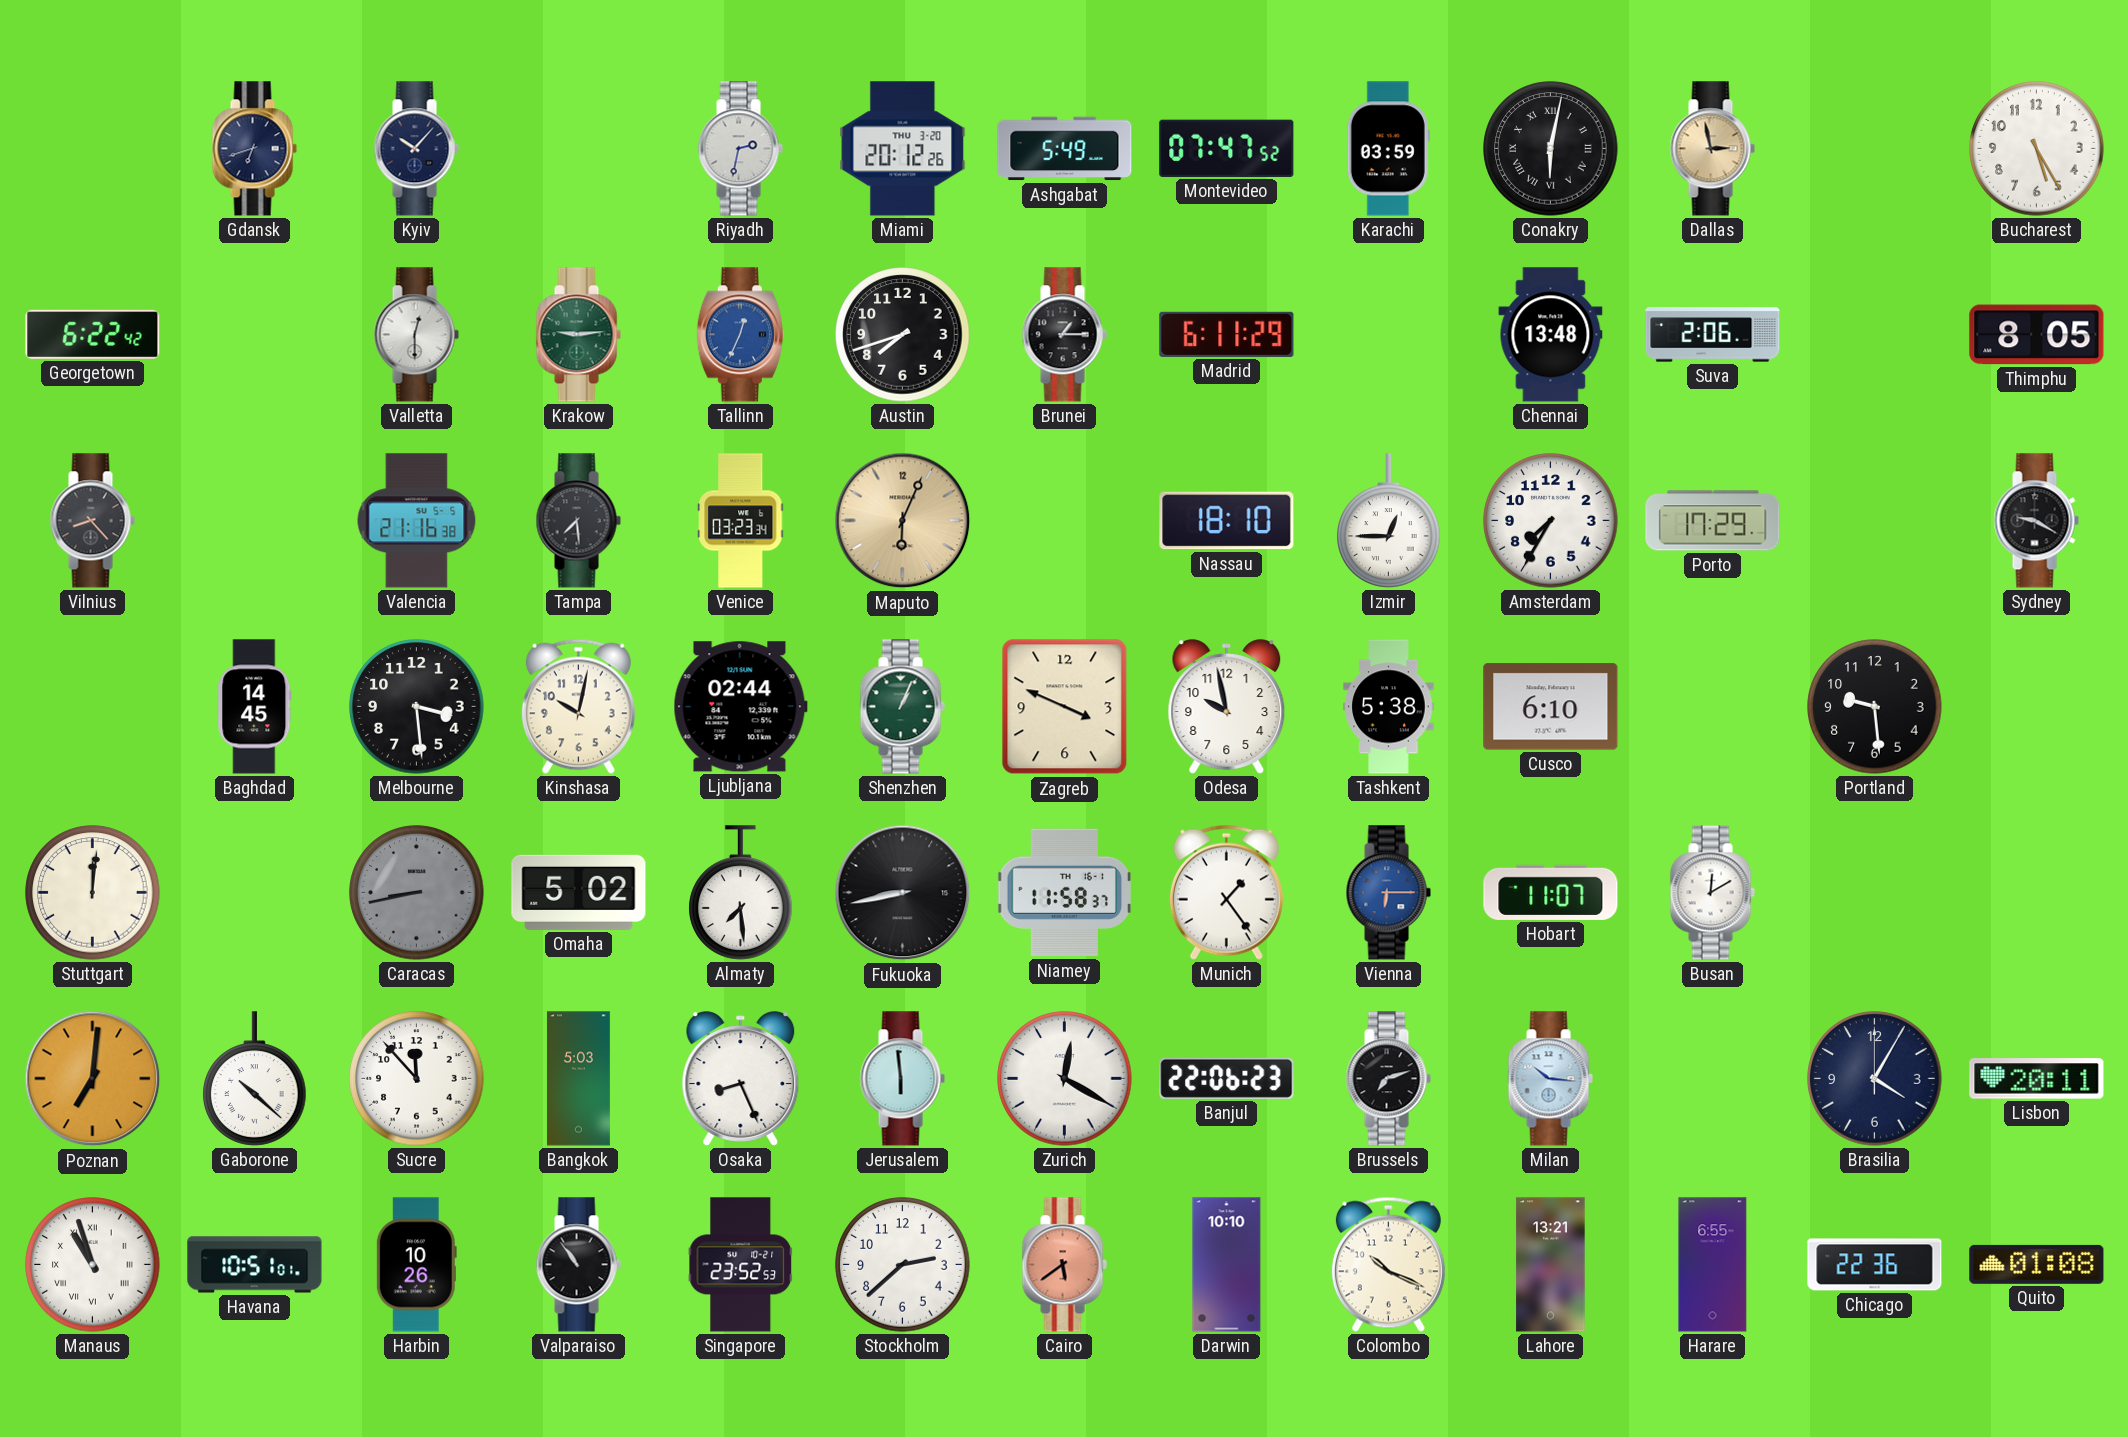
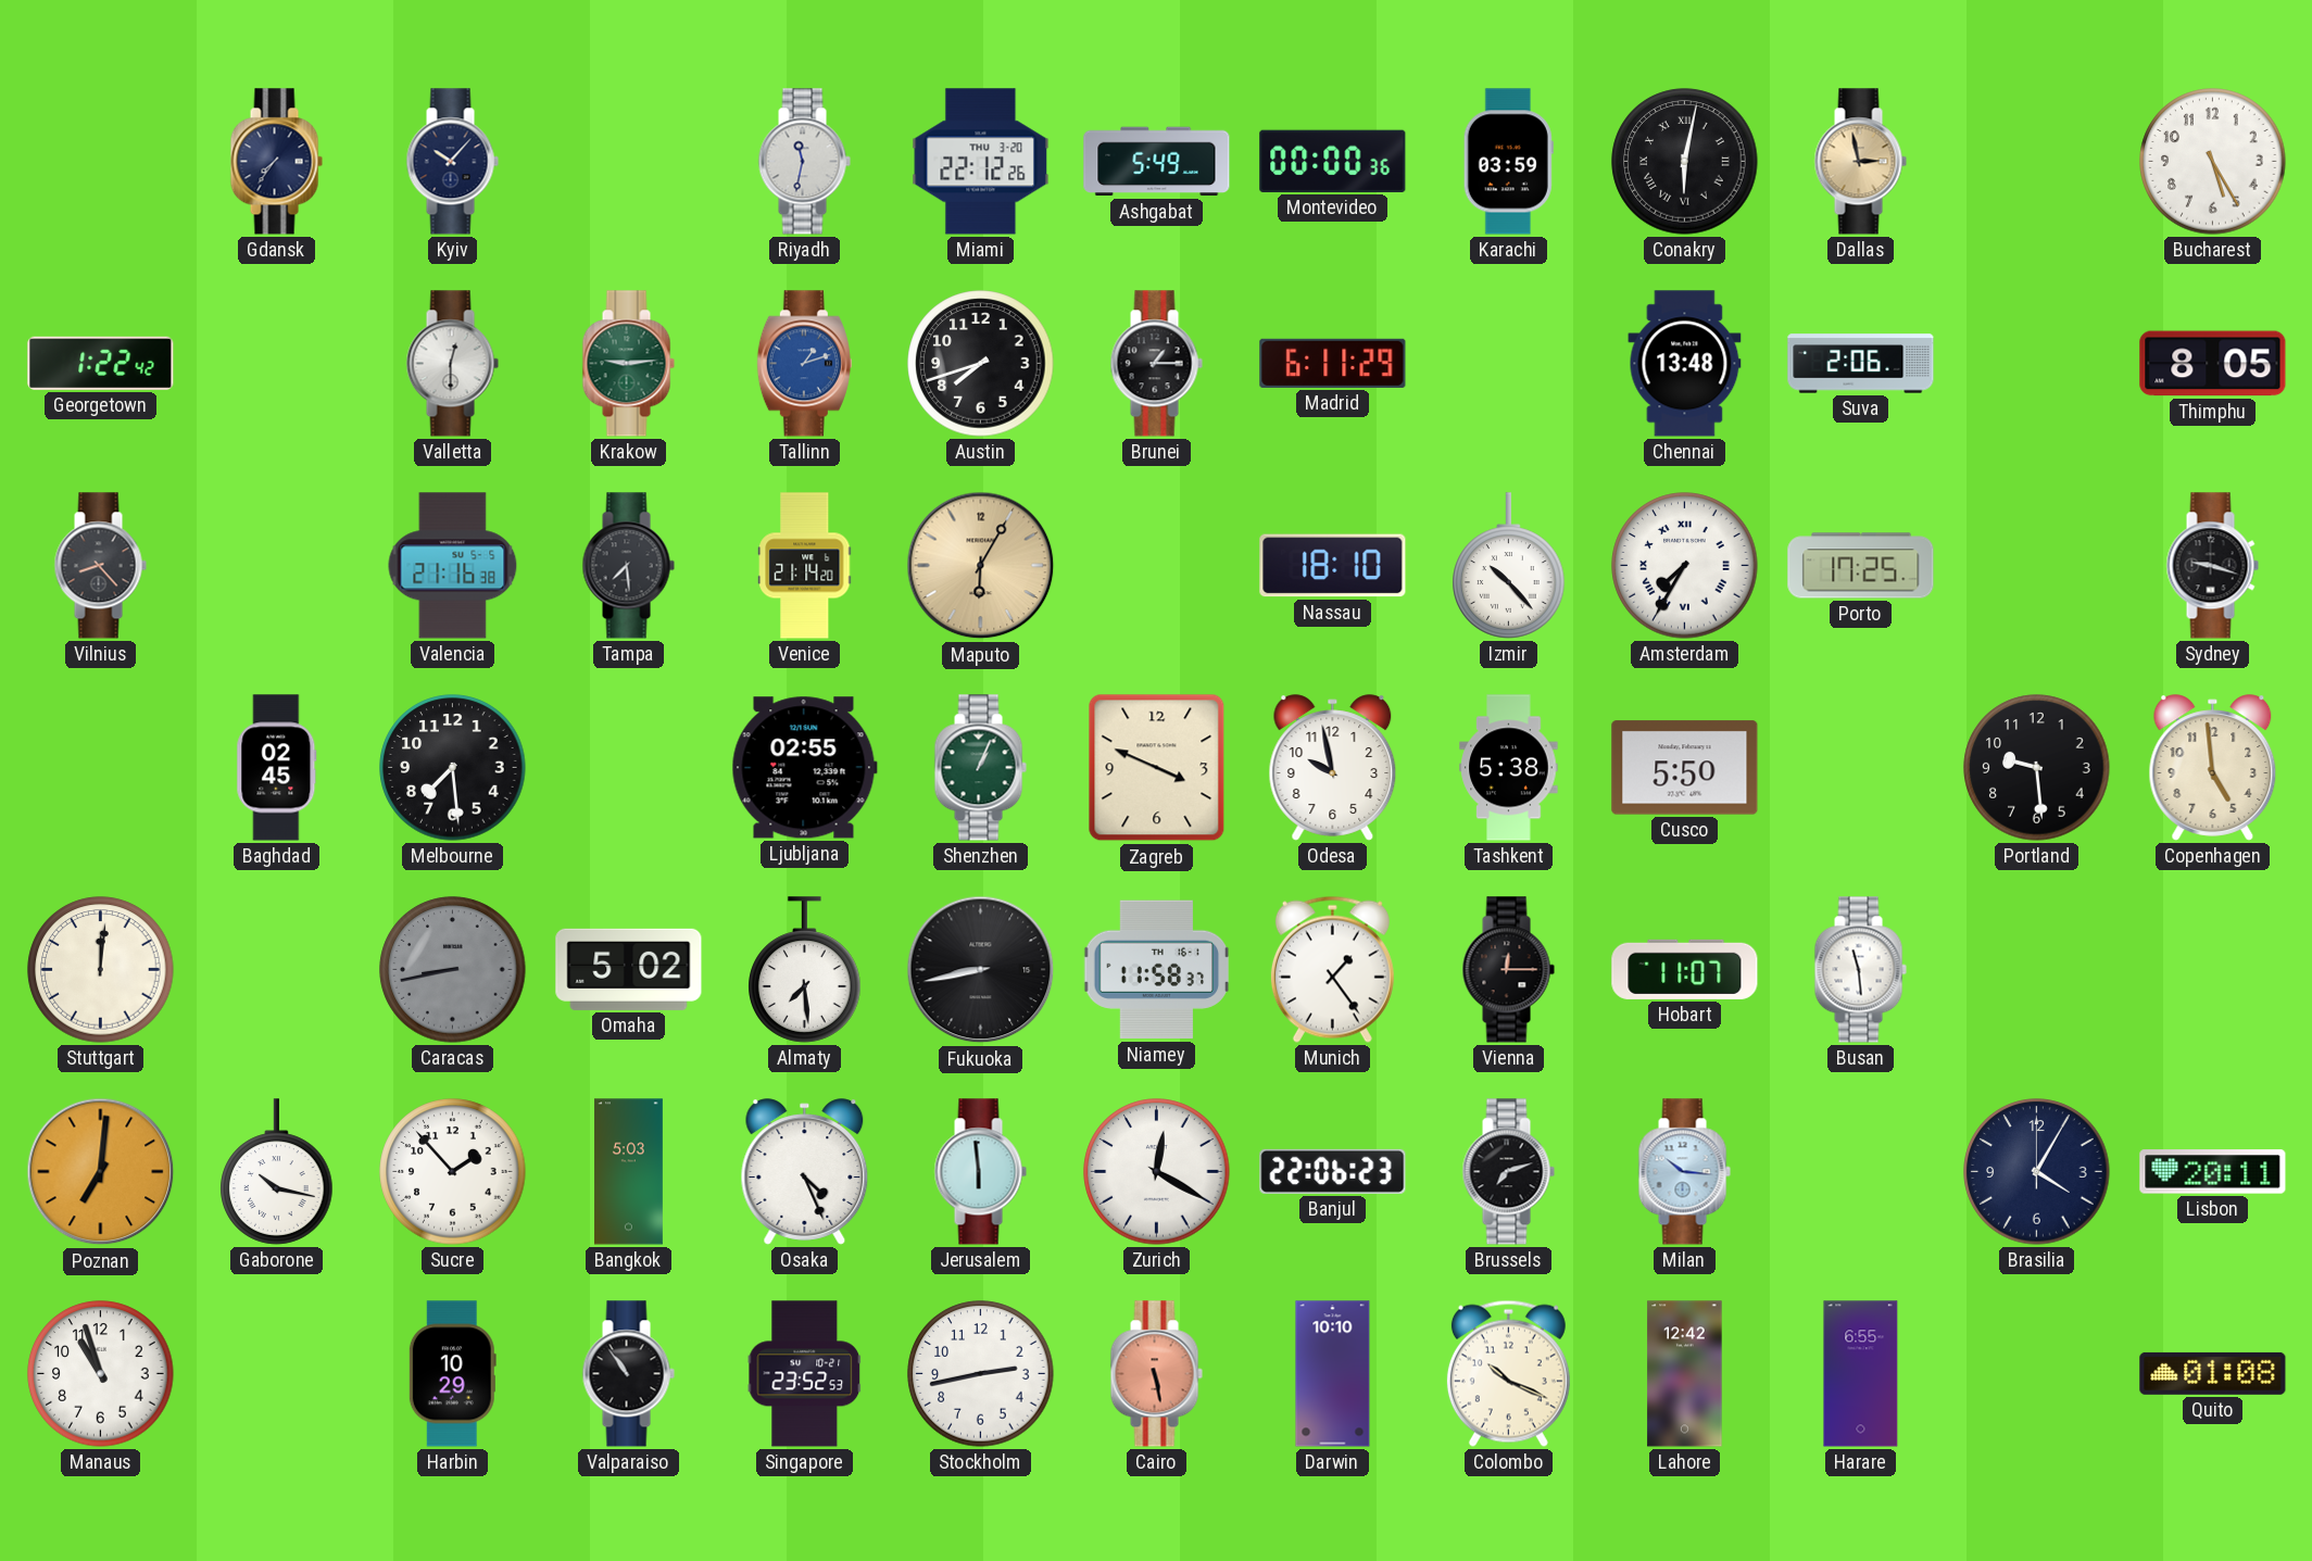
Gdansk: 6:42 -> 7:36 (276, 162)
Riyadh: 2:32 -> 11:32 (804, 162)
Miami: 20:12 -> 22:12 (981, 162)
Montevideo: 07:47 -> 00:00 (1333, 161)
Georgetown: 6:22 -> 1:22 (101, 363)
Tallinn: 12:34 -> 1:12 (804, 364)
Venice: 03:23 -> 21:14 (805, 566)
Maputo: 6:04 -> 6:05 (981, 566)
Izmir: 12:45 -> 10:23 (1509, 566)
Amsterdam numerals: Arabic -> Roman (1685, 566)
Porto: 17:29 -> 17:25 (1861, 566)
Sydney: 9:20 -> 9:18 (2212, 566)
Baghdad: 14:45 -> 02:45 (277, 768)
Melbourne: 3:29 -> 7:29 (453, 768)
Kinshasa: 10:02 -> none (578, 706)
Ljubljana: 02:44 -> 02:55 (804, 768)
Cusco: 6:10 -> 5:50 (1685, 768)
Copenhagen: none -> 4:59 (2213, 768)
Vienna: 6:15 -> 12:15 (1508, 970)
Vienna dial: blue -> black (1508, 970)
Busan: 12:10 -> 11:29 (1860, 970)
Gaborone: 10:22 -> 10:17 (277, 1172)
Sucre: 11:53 -> 1:53 (453, 1172)
Osaka: 8:26 -> 4:26 (805, 1172)
Manaus numerals: Roman -> Arabic (101, 1374)
Havana: 10:51 -> none (255, 1265)
Harbin: 10:26 -> 10:29 (452, 1374)
Stockholm: 2:38 -> 2:43 (981, 1374)
Cairo: 5:39 -> 5:28 (1156, 1374)
Lahore: 13:21 -> 12:42 (1685, 1374)
Chicago: 22:36 -> none (1875, 1265)
